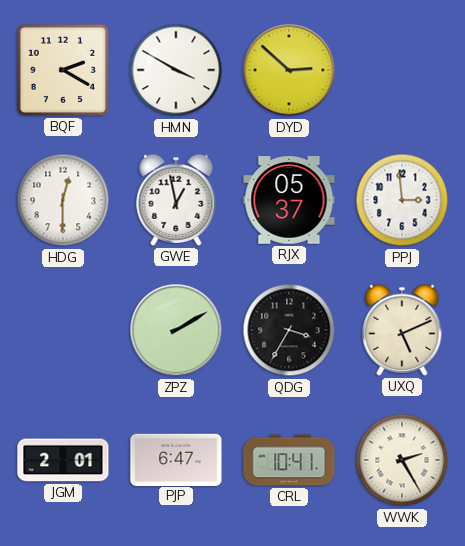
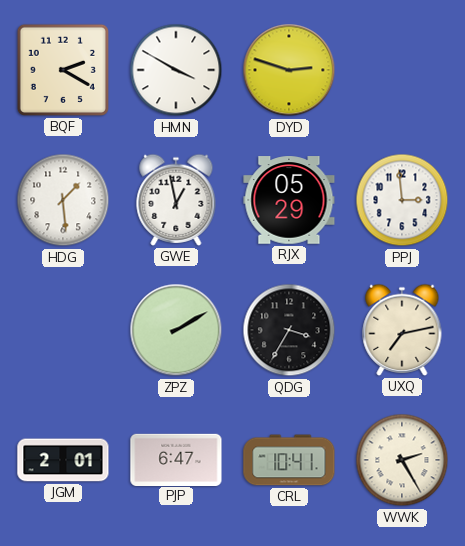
DYD: 2:52 -> 2:48 (289, 70)
HDG: 12:30 -> 1:29 (63, 200)
RJX: 05:37 -> 05:29 (289, 200)
UXQ: 5:11 -> 7:13 (402, 330)
